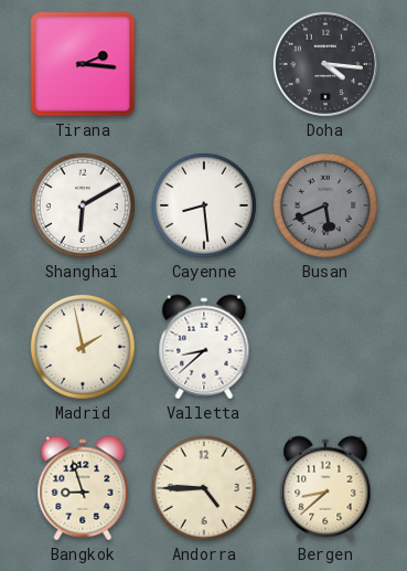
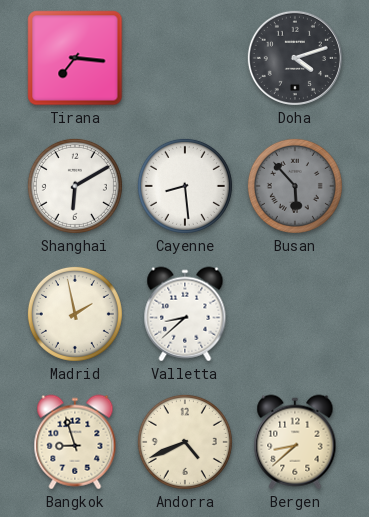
Tirana: 2:16 -> 7:16 (75, 58)
Doha: 4:16 -> 4:12 (295, 58)
Busan: 5:41 -> 5:53 (295, 186)
Andorra: 4:45 -> 4:41 (185, 442)
